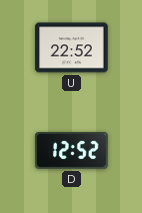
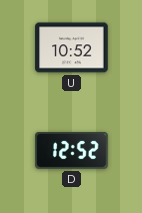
U: 22:52 -> 10:52 (72, 48)
